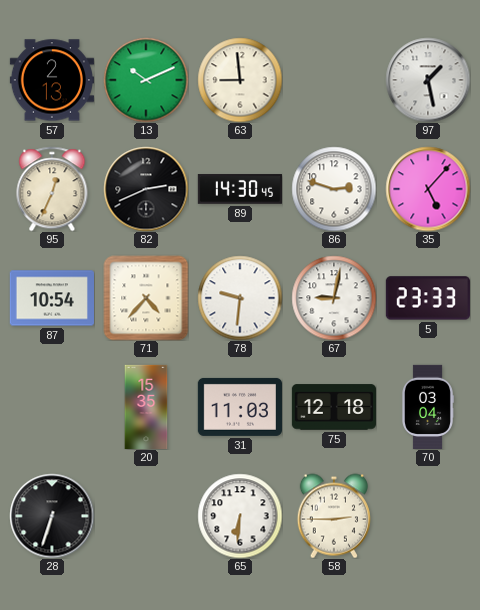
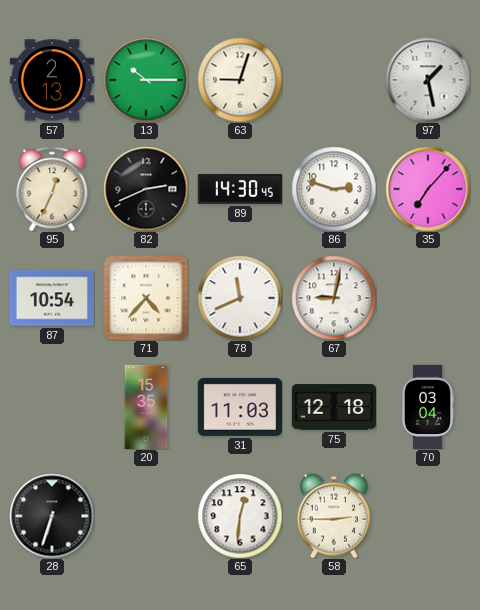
13: 10:11 -> 10:15 (146, 80)
63: 8:59 -> 9:03 (240, 80)
35: 5:07 -> 7:07 (428, 189)
78: 9:31 -> 11:41 (240, 298)
5: 23:33 -> none (428, 298)
65: 6:31 -> 12:31 (240, 516)
